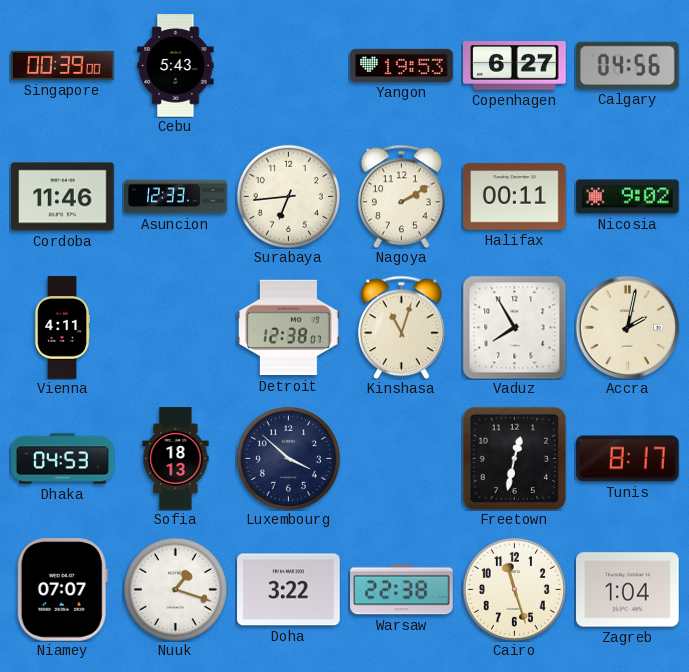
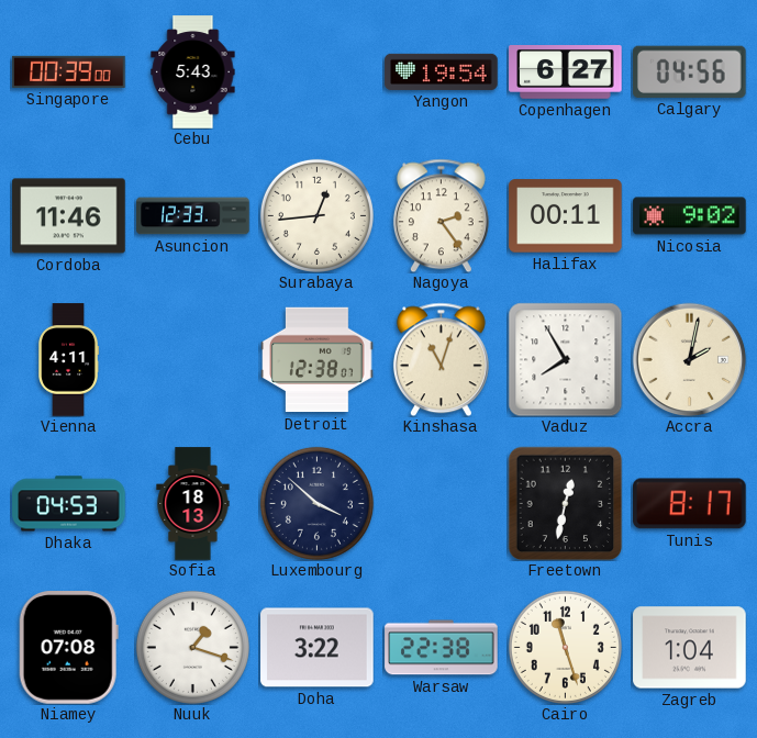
Yangon: 19:53 -> 19:54 (442, 71)
Surabaya: 6:44 -> 12:44 (316, 215)
Nagoya: 2:10 -> 2:24 (441, 215)
Niamey: 07:07 -> 07:08 (68, 648)
